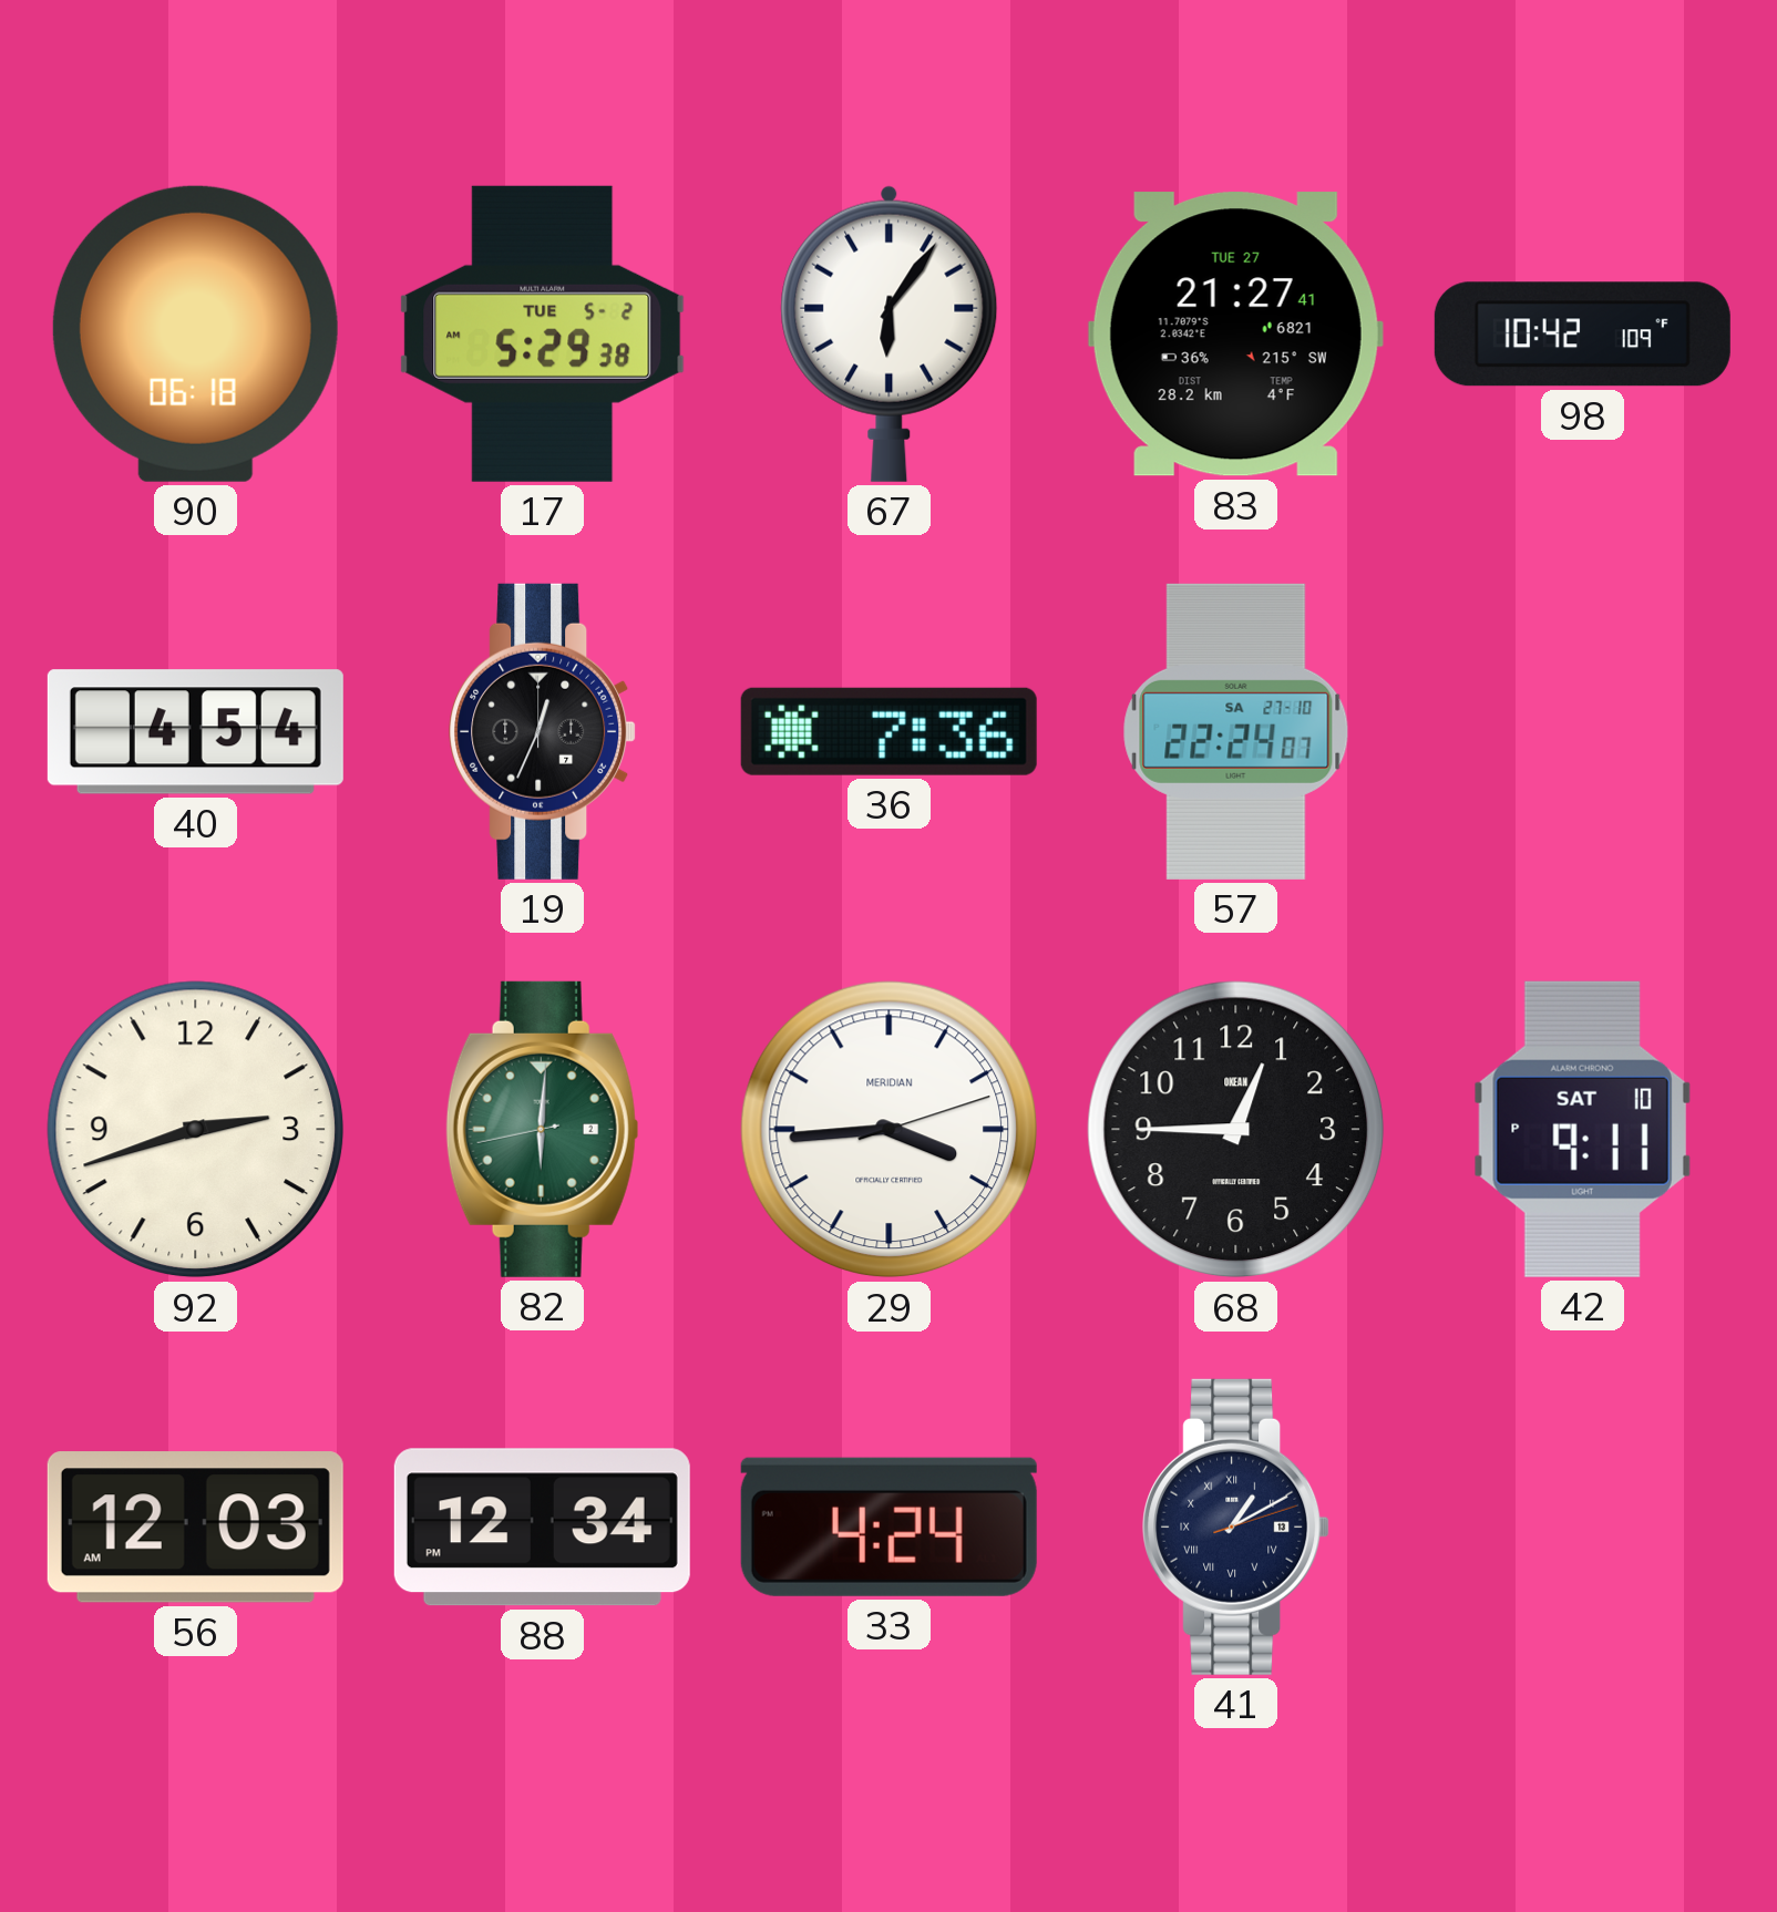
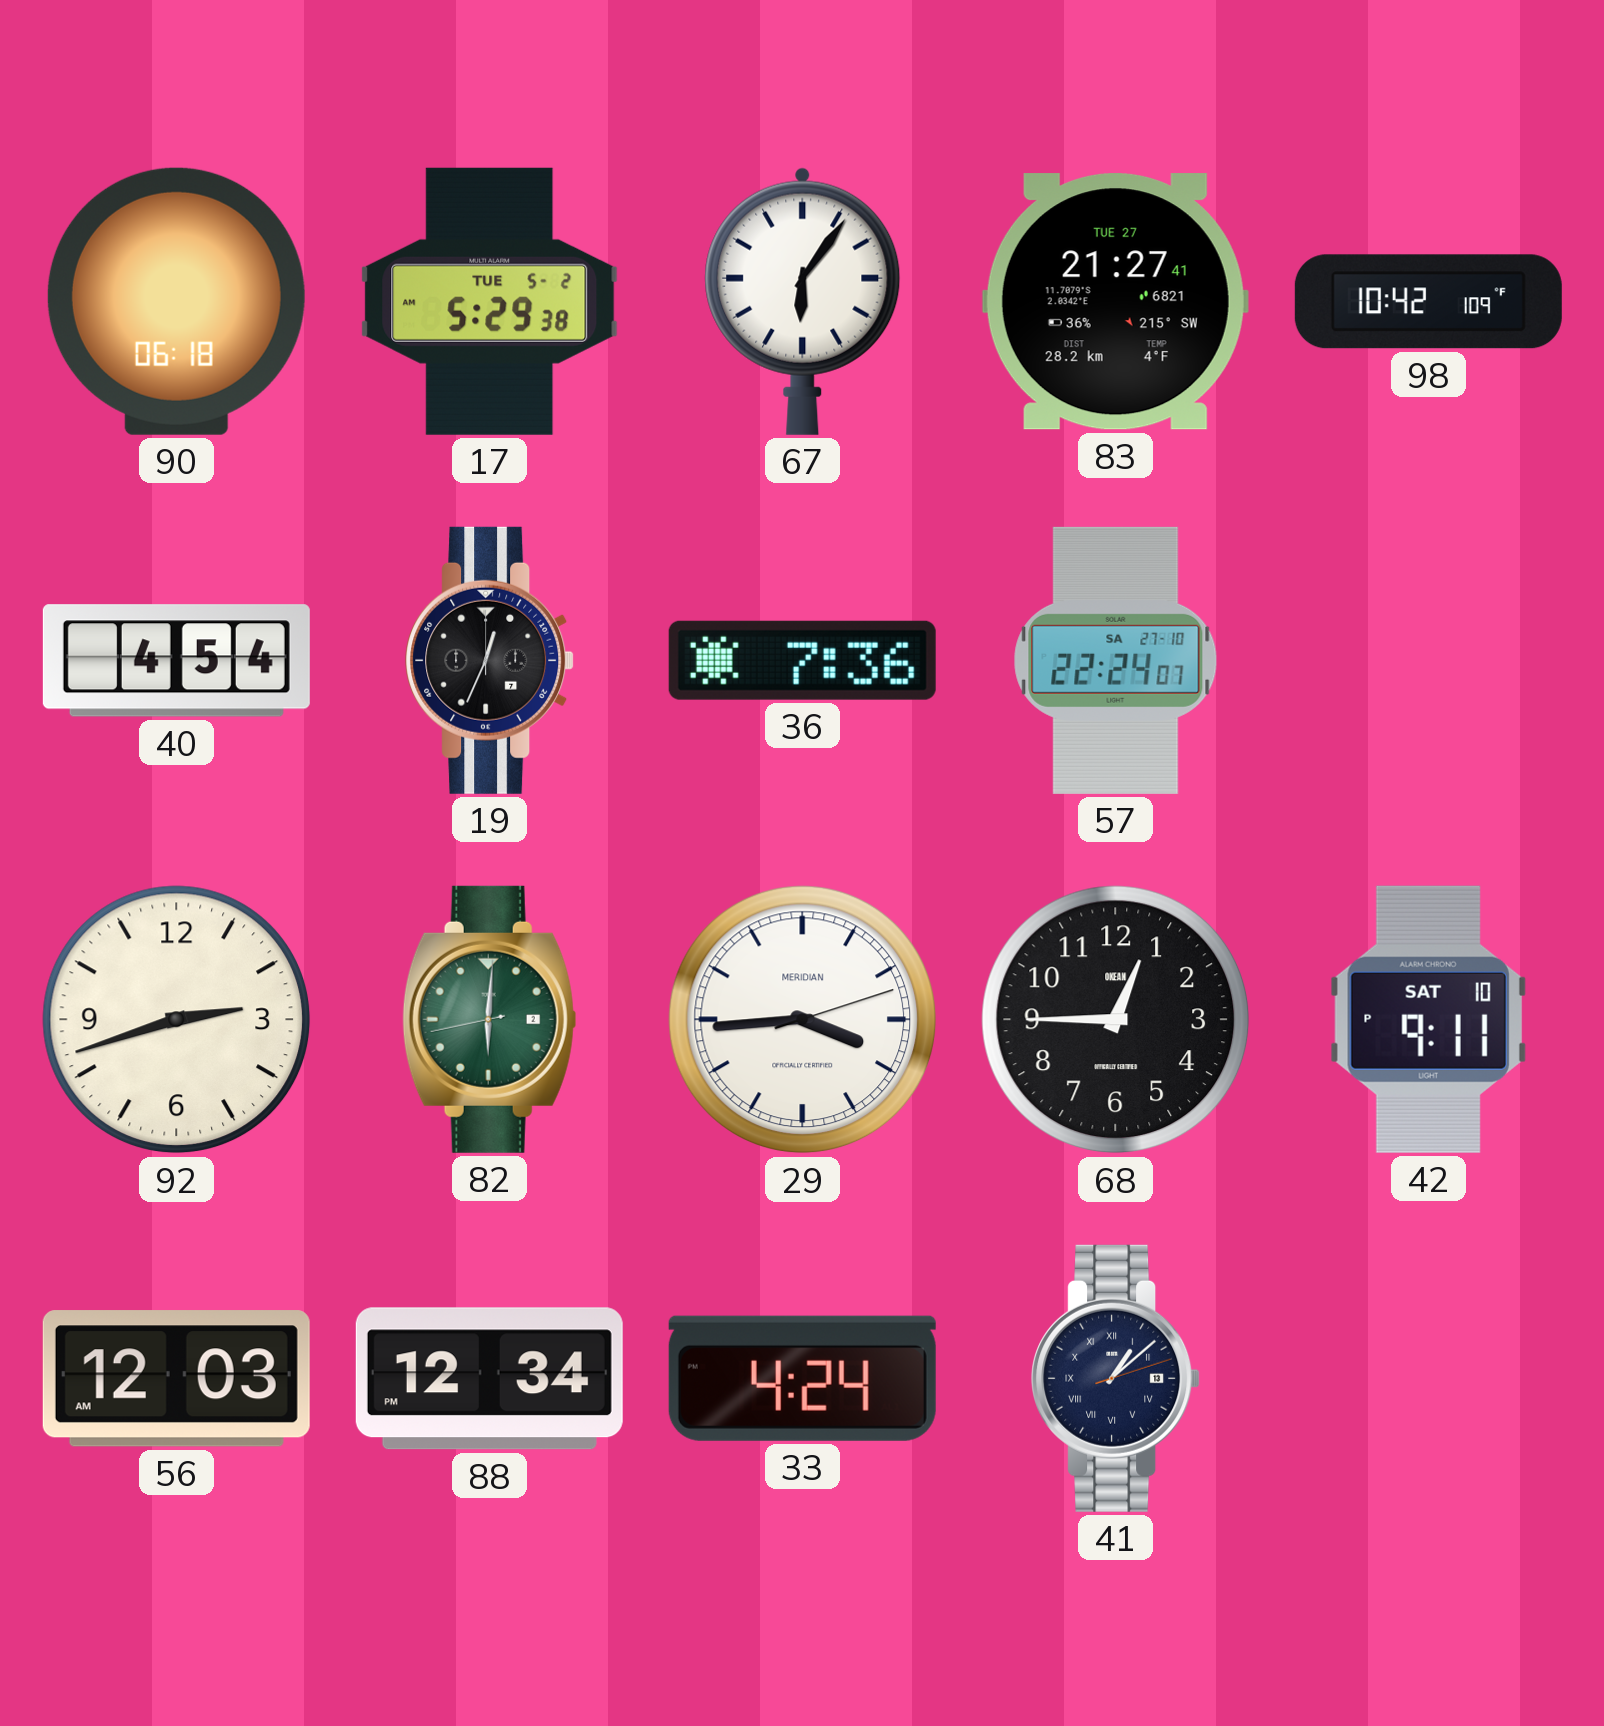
41: 1:10 -> 1:08 (1116, 1378)
